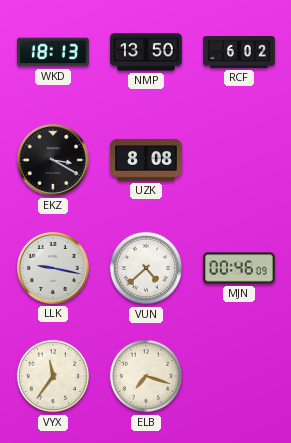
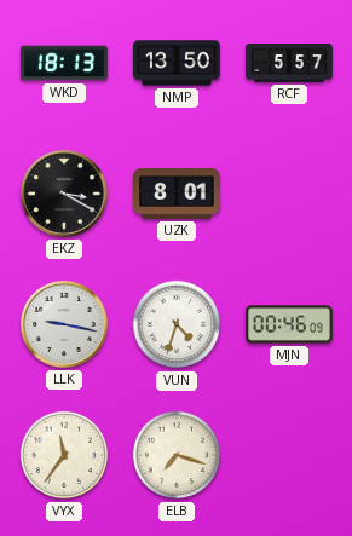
RCF: 6:02 -> 5:57 (289, 63)
UZK: 8:08 -> 8:01 (177, 194)
VUN: 4:38 -> 4:33 (177, 324)
